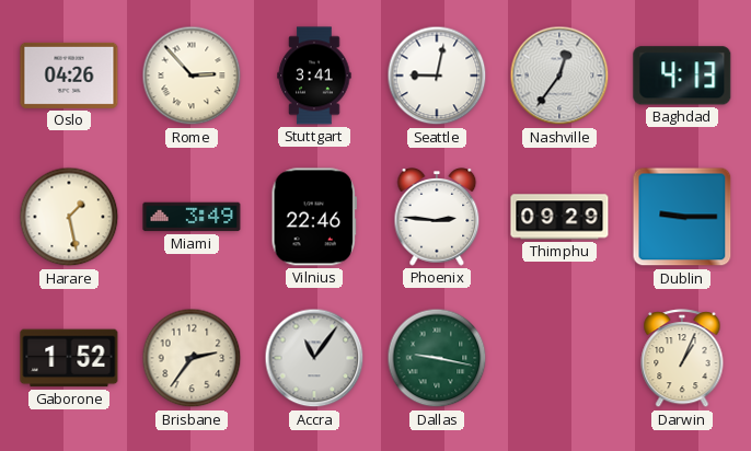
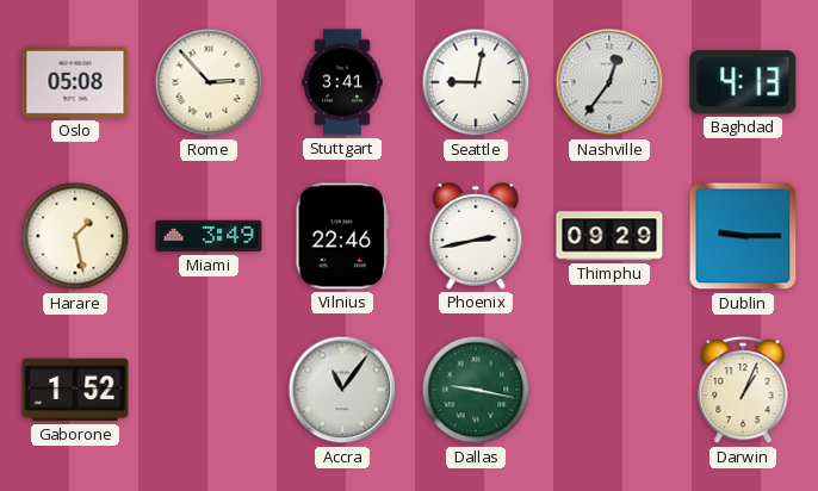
Oslo: 04:26 -> 05:08 (75, 82)
Phoenix: 2:46 -> 2:43 (476, 236)
Brisbane: 2:36 -> none (192, 358)
